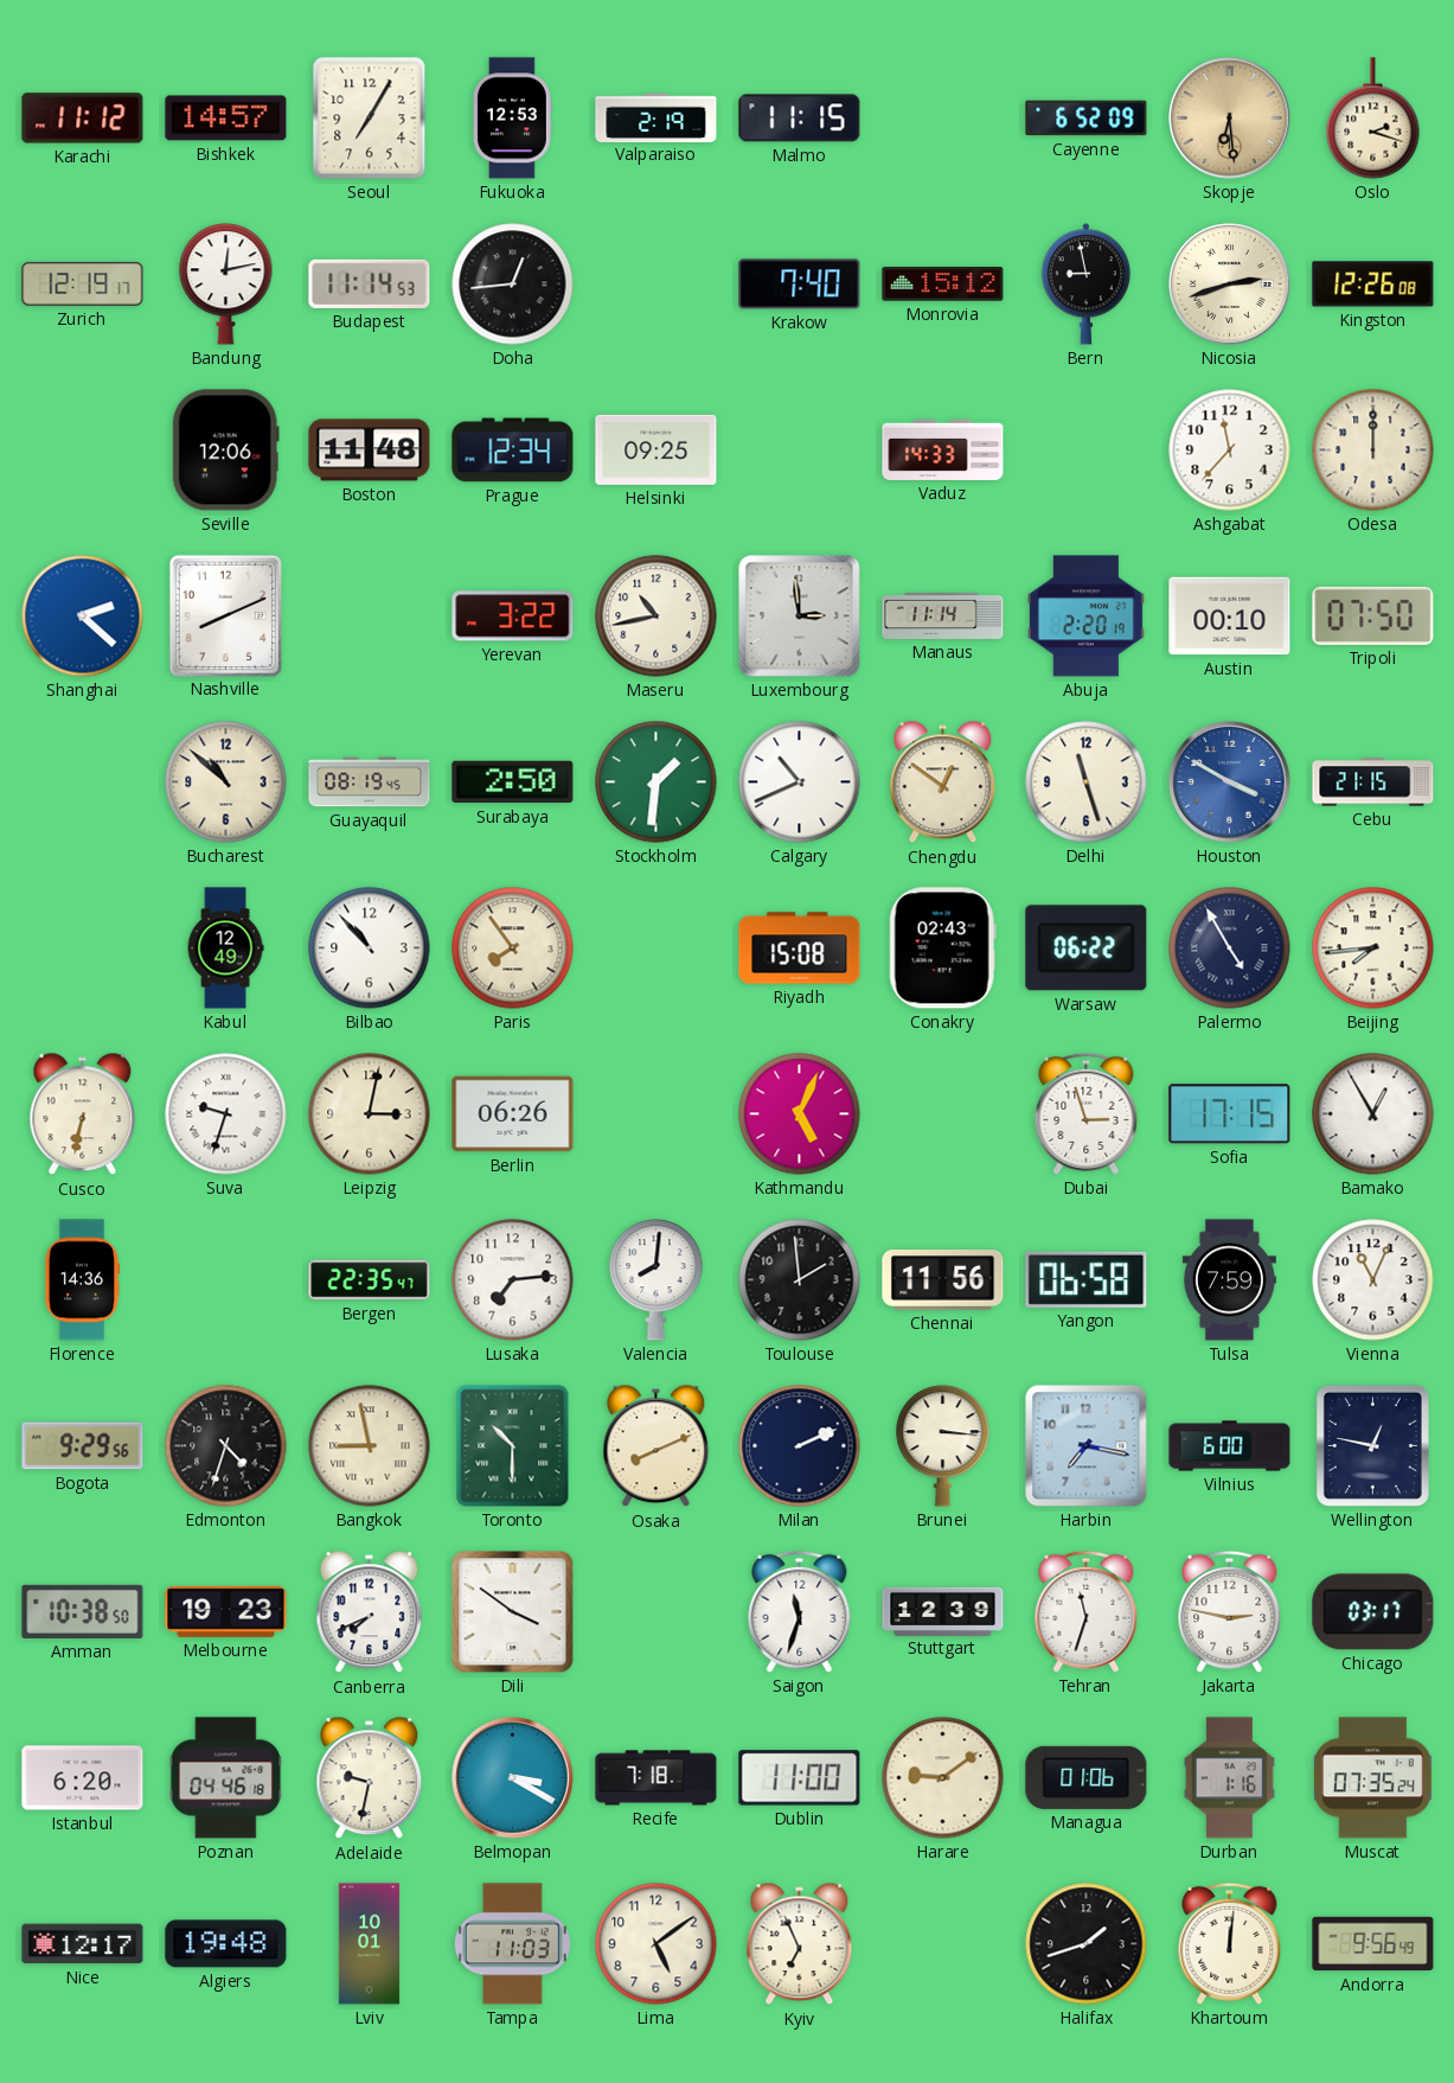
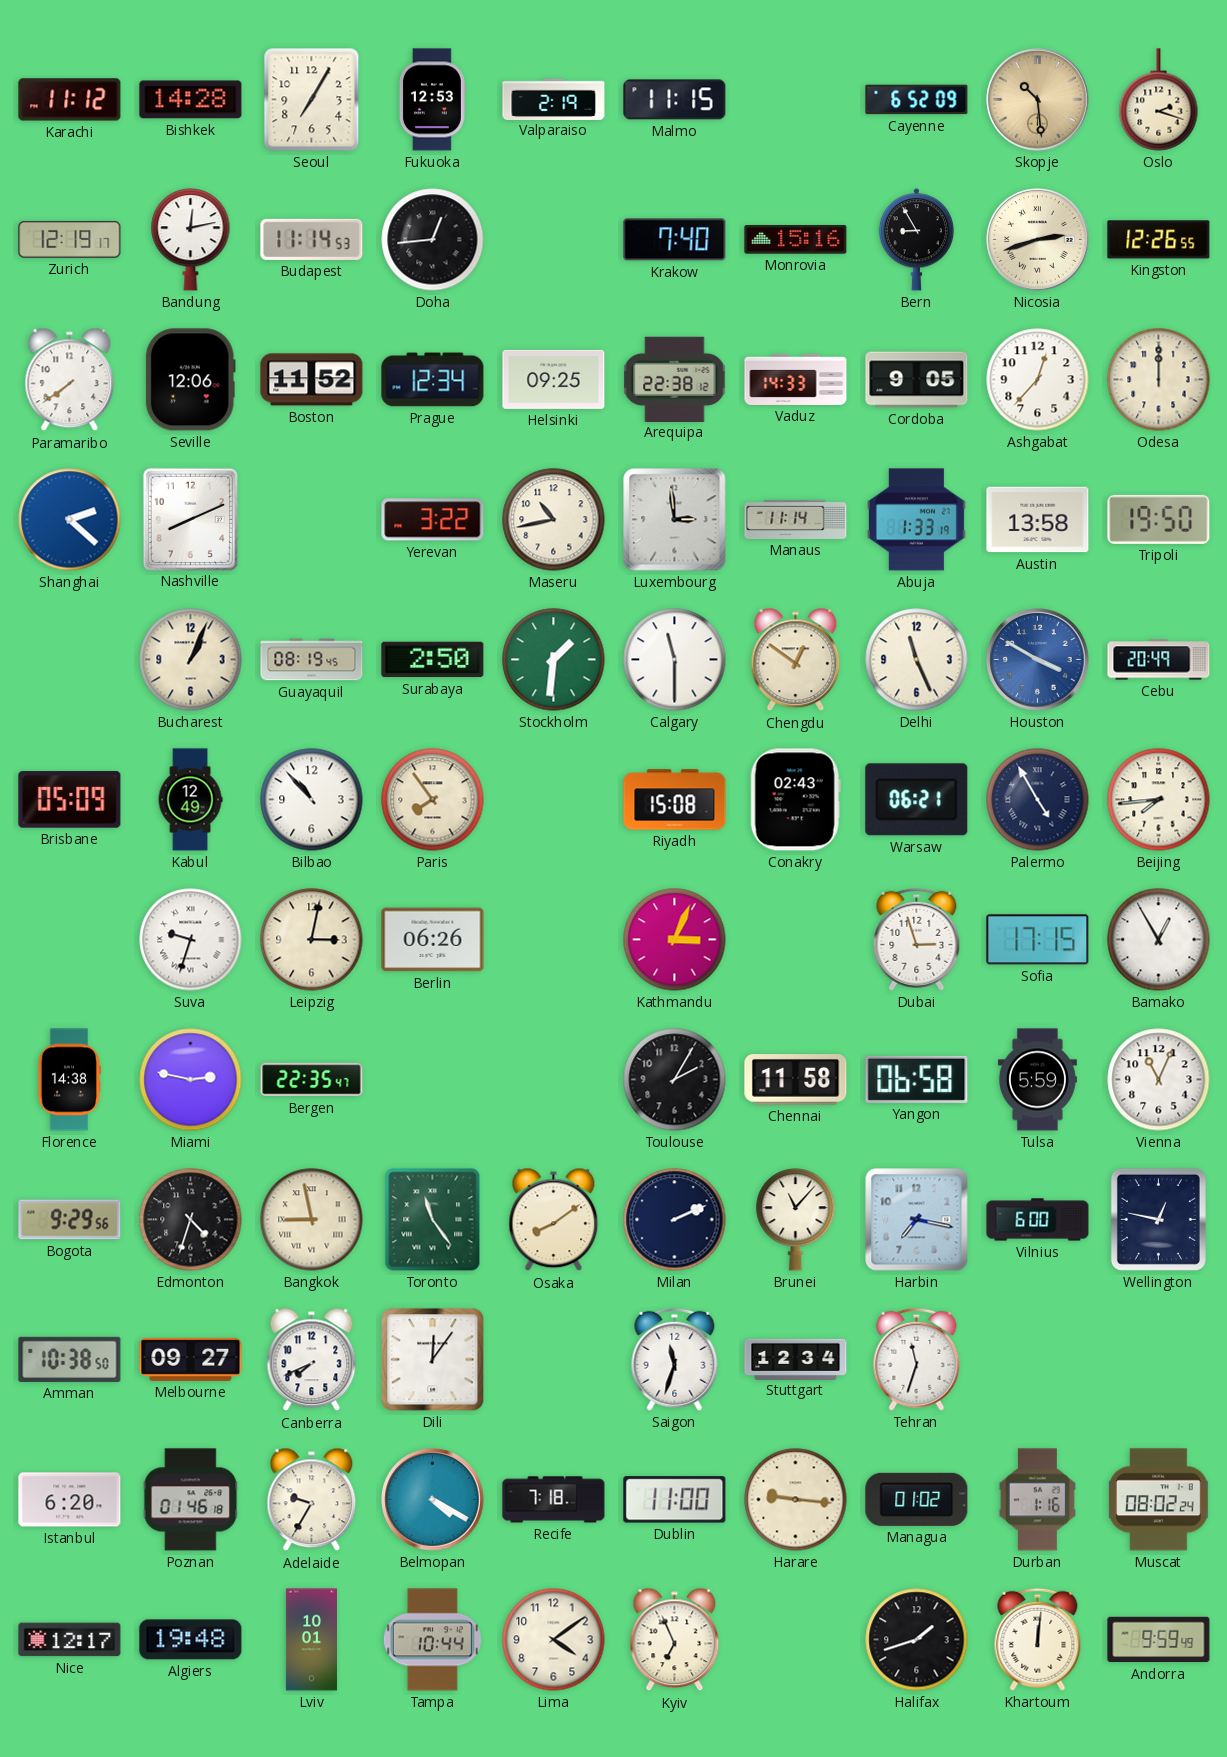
Bishkek: 14:57 -> 14:28 (191, 100)
Skopje: 6:29 -> 10:29 (1038, 100)
Monrovia: 15:12 -> 15:16 (796, 240)
Bern: 8:58 -> 8:55 (916, 240)
Kingston: 12:26:08 -> 12:26:55 (1159, 240)
Paramaribo: none -> 7:39 (70, 380)
Boston: 11:48 -> 11:52 (312, 380)
Arequipa: none -> 22:38 (675, 379)
Cordoba: none -> 9:05 (917, 380)
Ashgabat: 11:37 -> 12:37 (1038, 380)
Abuja: 2:20 -> 1:33 (916, 520)
Austin: 00:10 -> 13:58 (1038, 520)
Tripoli: 07:50 -> 19:50 (1159, 519)
Bucharest: 10:52 -> 1:04 (191, 660)
Calgary: 10:41 -> 11:30 (675, 660)
Delhi: 11:27 -> 11:26 (917, 660)
Cebu: 21:15 -> 20:49 (1159, 660)
Brisbane: none -> 05:09 (70, 800)
Warsaw: 06:22 -> 06:21 (917, 800)
Cusco: 6:32 -> none (83, 1114)
Kathmandu: 5:04 -> 3:04 (675, 940)
Florence: 14:36 -> 14:38 (69, 1080)
Miami: none -> 2:47 (191, 1080)
Lusaka: 7:14 -> none (513, 1280)
Valencia: 8:01 -> none (656, 1280)
Toulouse: 1:59 -> 2:05 (675, 1080)
Chennai: 11:56 -> 11:58 (796, 1080)
Tulsa: 7:59 -> 5:59 (1037, 1080)
Toronto: 10:30 -> 11:24 (433, 1220)
Osaka: 8:11 -> 8:09 (554, 1220)
Brunei: 3:16 -> 11:07 (796, 1220)
Melbourne: 19:23 -> 09:27 (191, 1359)
Dili: 3:51 -> 12:06 (433, 1360)
Stuttgart: 12:39 -> 12:34 (796, 1359)
Jakarta: 2:47 -> none (1230, 1611)
Chicago: 03:17 -> none (1373, 1612)
Poznan: 04:46 -> 01:46 (191, 1500)
Adelaide: 9:32 -> 9:35 (312, 1500)
Belmopan: 3:20 -> 4:20 (433, 1500)
Harare: 9:09 -> 9:16 (796, 1500)
Managua: 01:06 -> 01:02 (917, 1499)
Muscat: 07:35 -> 08:02 (1159, 1500)
Tampa: 11:03 -> 10:44 (432, 1640)
Lima: 5:09 -> 4:09 (554, 1640)
Andorra: 9:56 -> 9:59 (1159, 1640)
